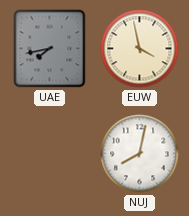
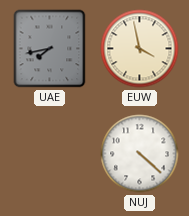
NUJ: 8:02 -> 4:22 (140, 154)
